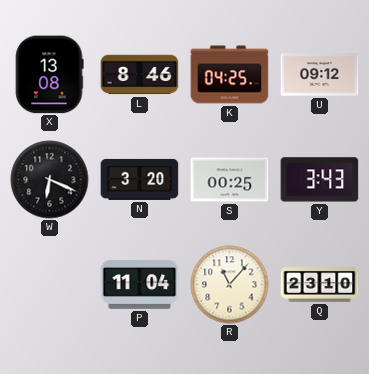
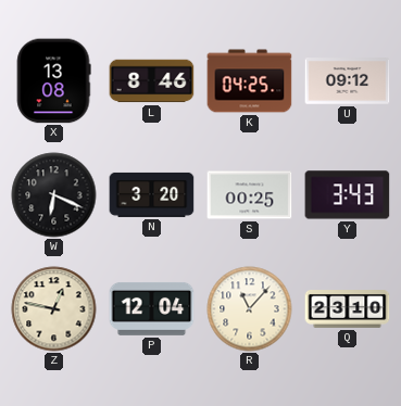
Z: none -> 12:47 (54, 309)
P: 11:04 -> 12:04 (152, 308)
